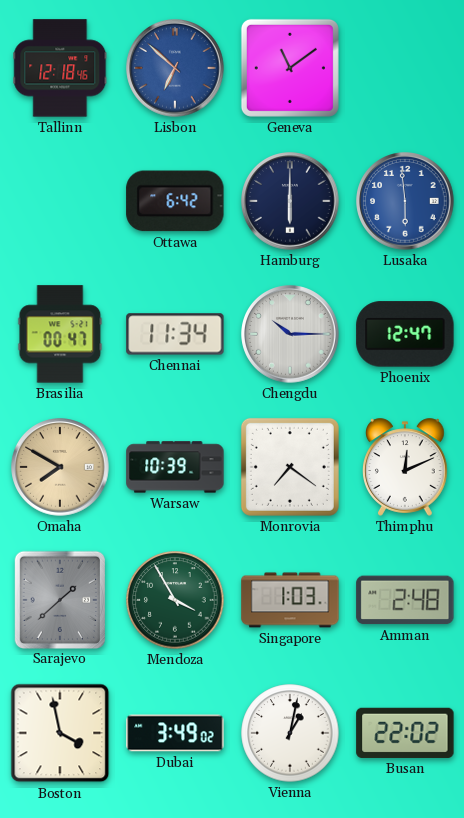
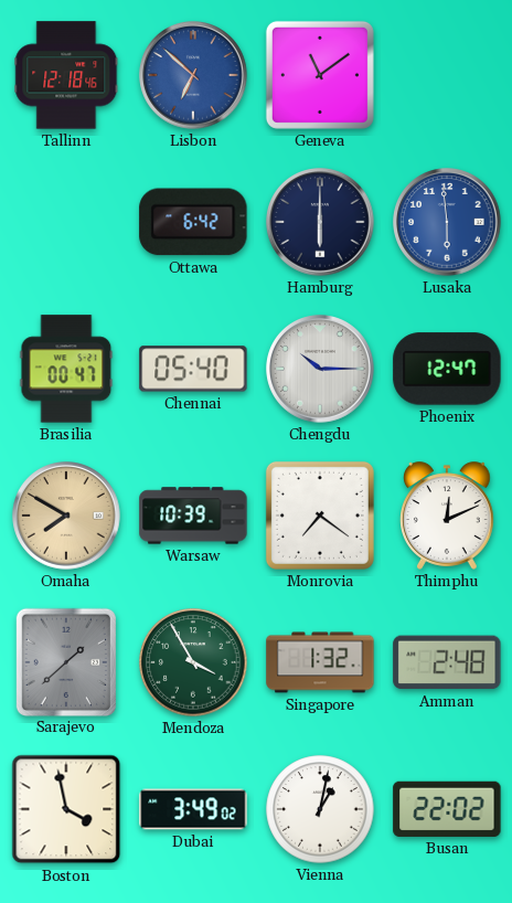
Chennai: 11:34 -> 05:40 (193, 369)
Singapore: 1:03 -> 1:32 (320, 662)
